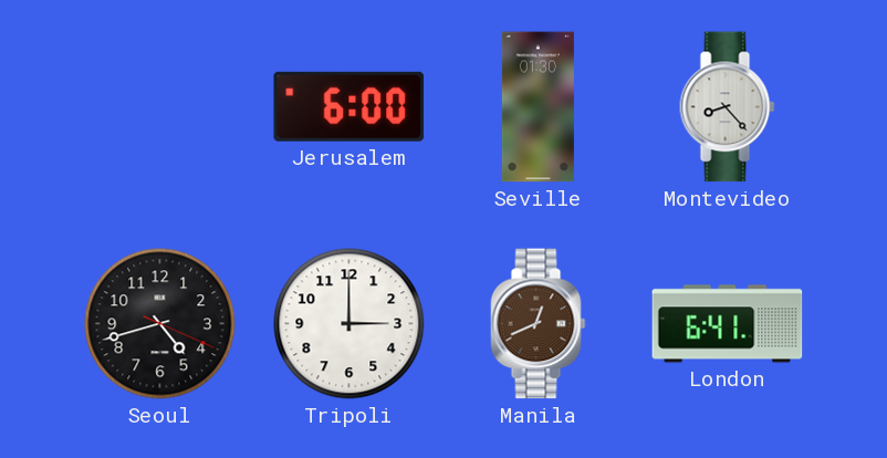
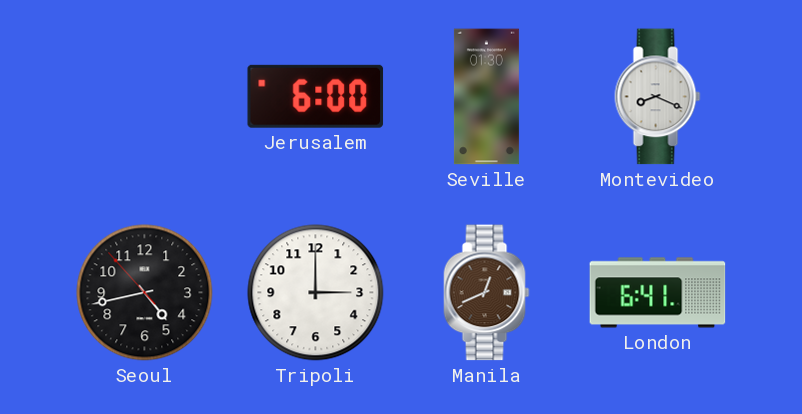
Montevideo: 8:23 -> 8:19 (658, 97)
Seoul: 4:42:19 -> 4:42:53 (145, 293)
